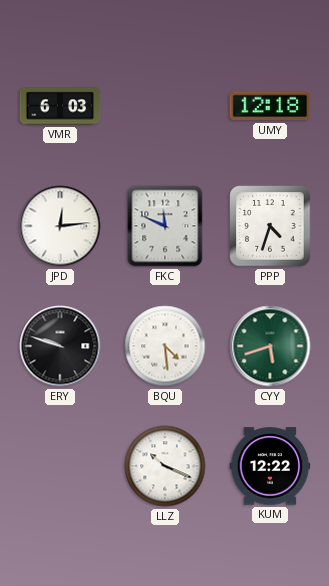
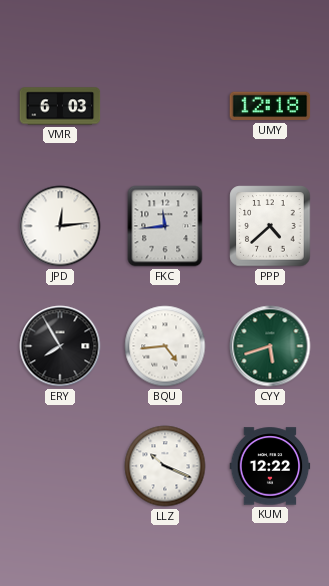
FKC: 11:49 -> 11:44 (165, 226)
PPP: 4:33 -> 4:38 (270, 226)
ERY: 9:48 -> 7:55 (60, 346)
BQU: 4:29 -> 4:44 (165, 346)
